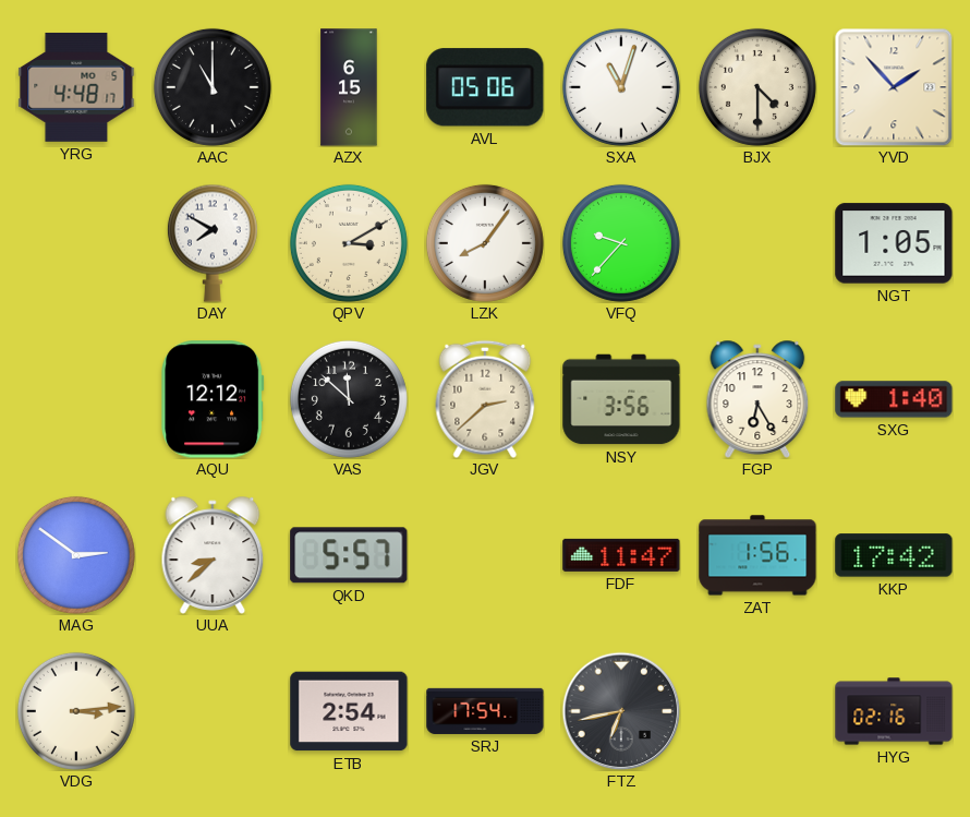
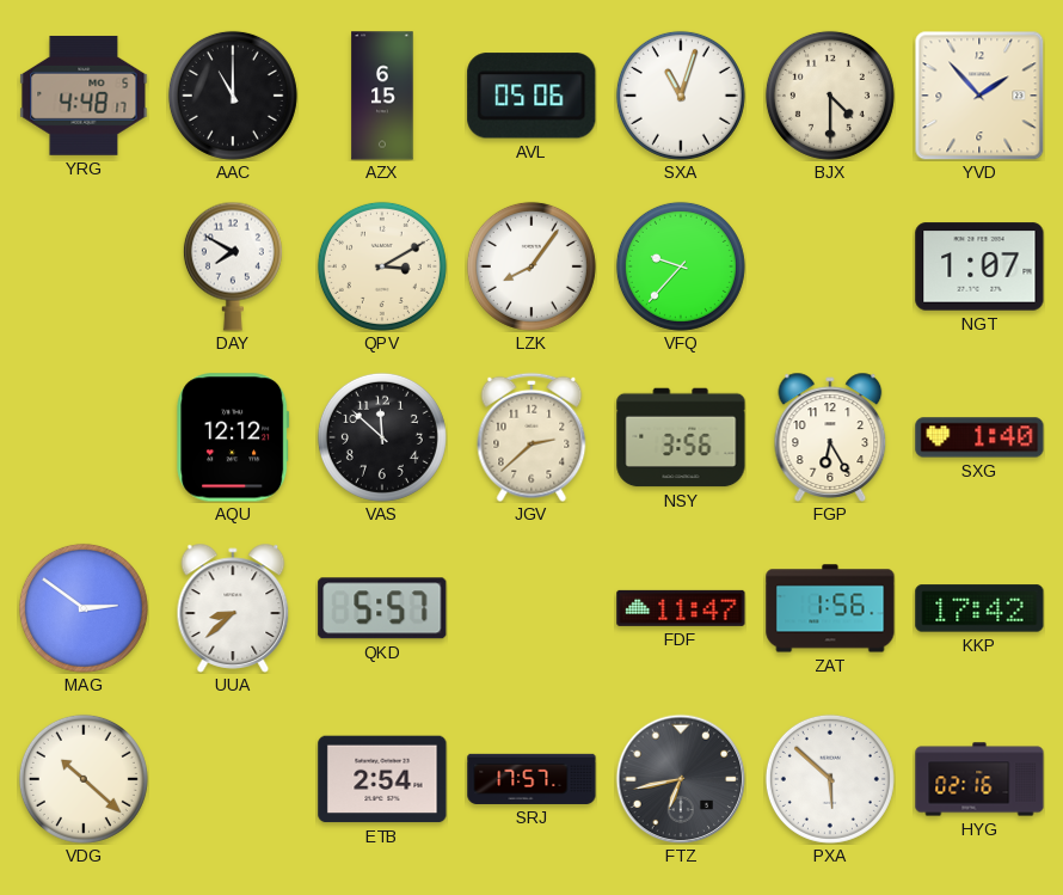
NGT: 1:05 -> 1:07 (979, 266)
VDG: 3:14 -> 10:22 (84, 779)
SRJ: 17:54 -> 17:57 (531, 779)
PXA: none -> 5:52 (830, 779)
